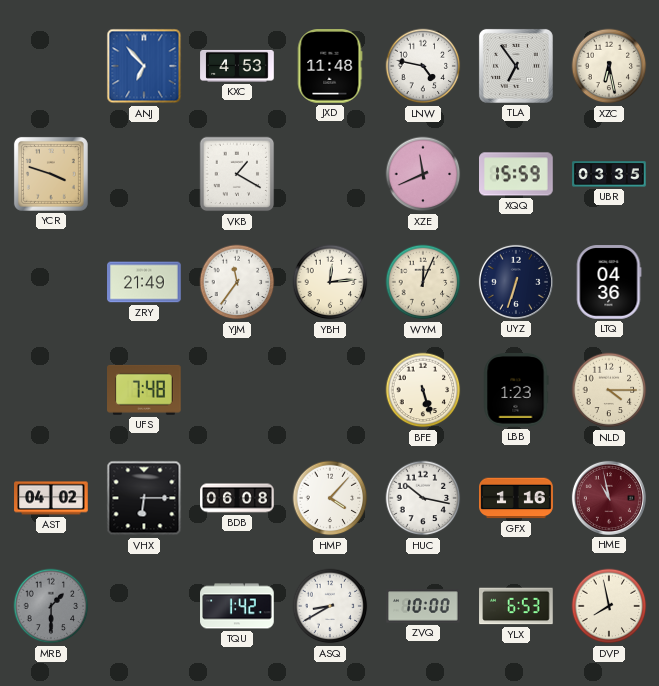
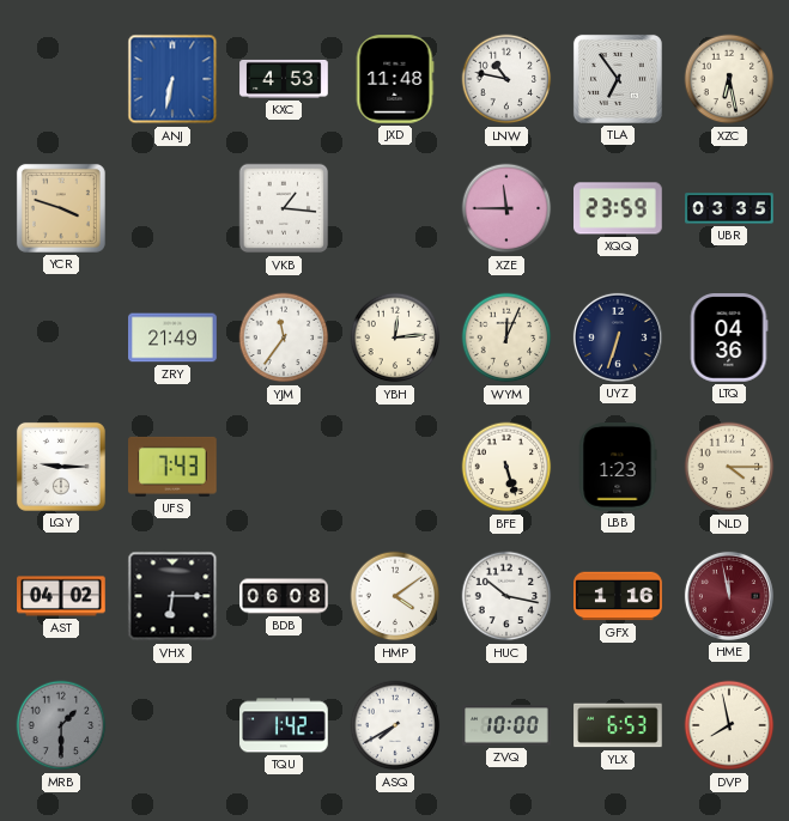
ANJ: 6:53 -> 6:32 (172, 79)
LNW: 4:47 -> 10:47 (506, 79)
VKB: 1:20 -> 1:16 (284, 208)
XZE: 11:41 -> 11:45 (506, 208)
XQQ: 15:59 -> 23:59 (618, 208)
LQY: none -> 9:15 (61, 467)
UFS: 7:48 -> 7:43 (174, 467)
HMP: 4:07 -> 4:09 (395, 596)
HME: 10:58 -> 11:58 (729, 596)
ASQ: 8:40 -> 7:40 (395, 725)
